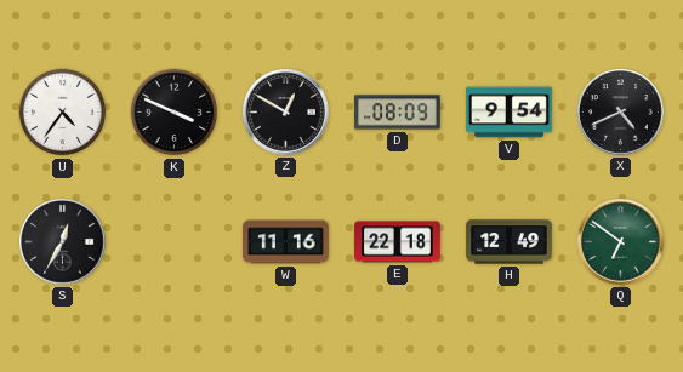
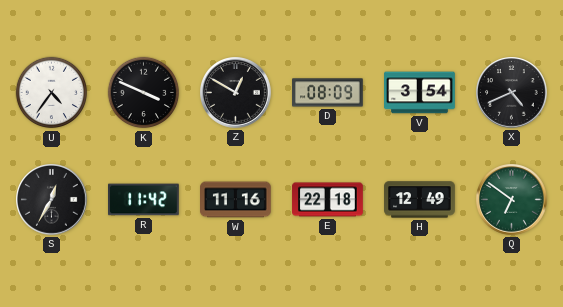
V: 9:54 -> 3:54 (420, 93)
R: none -> 11:42 (144, 200)
